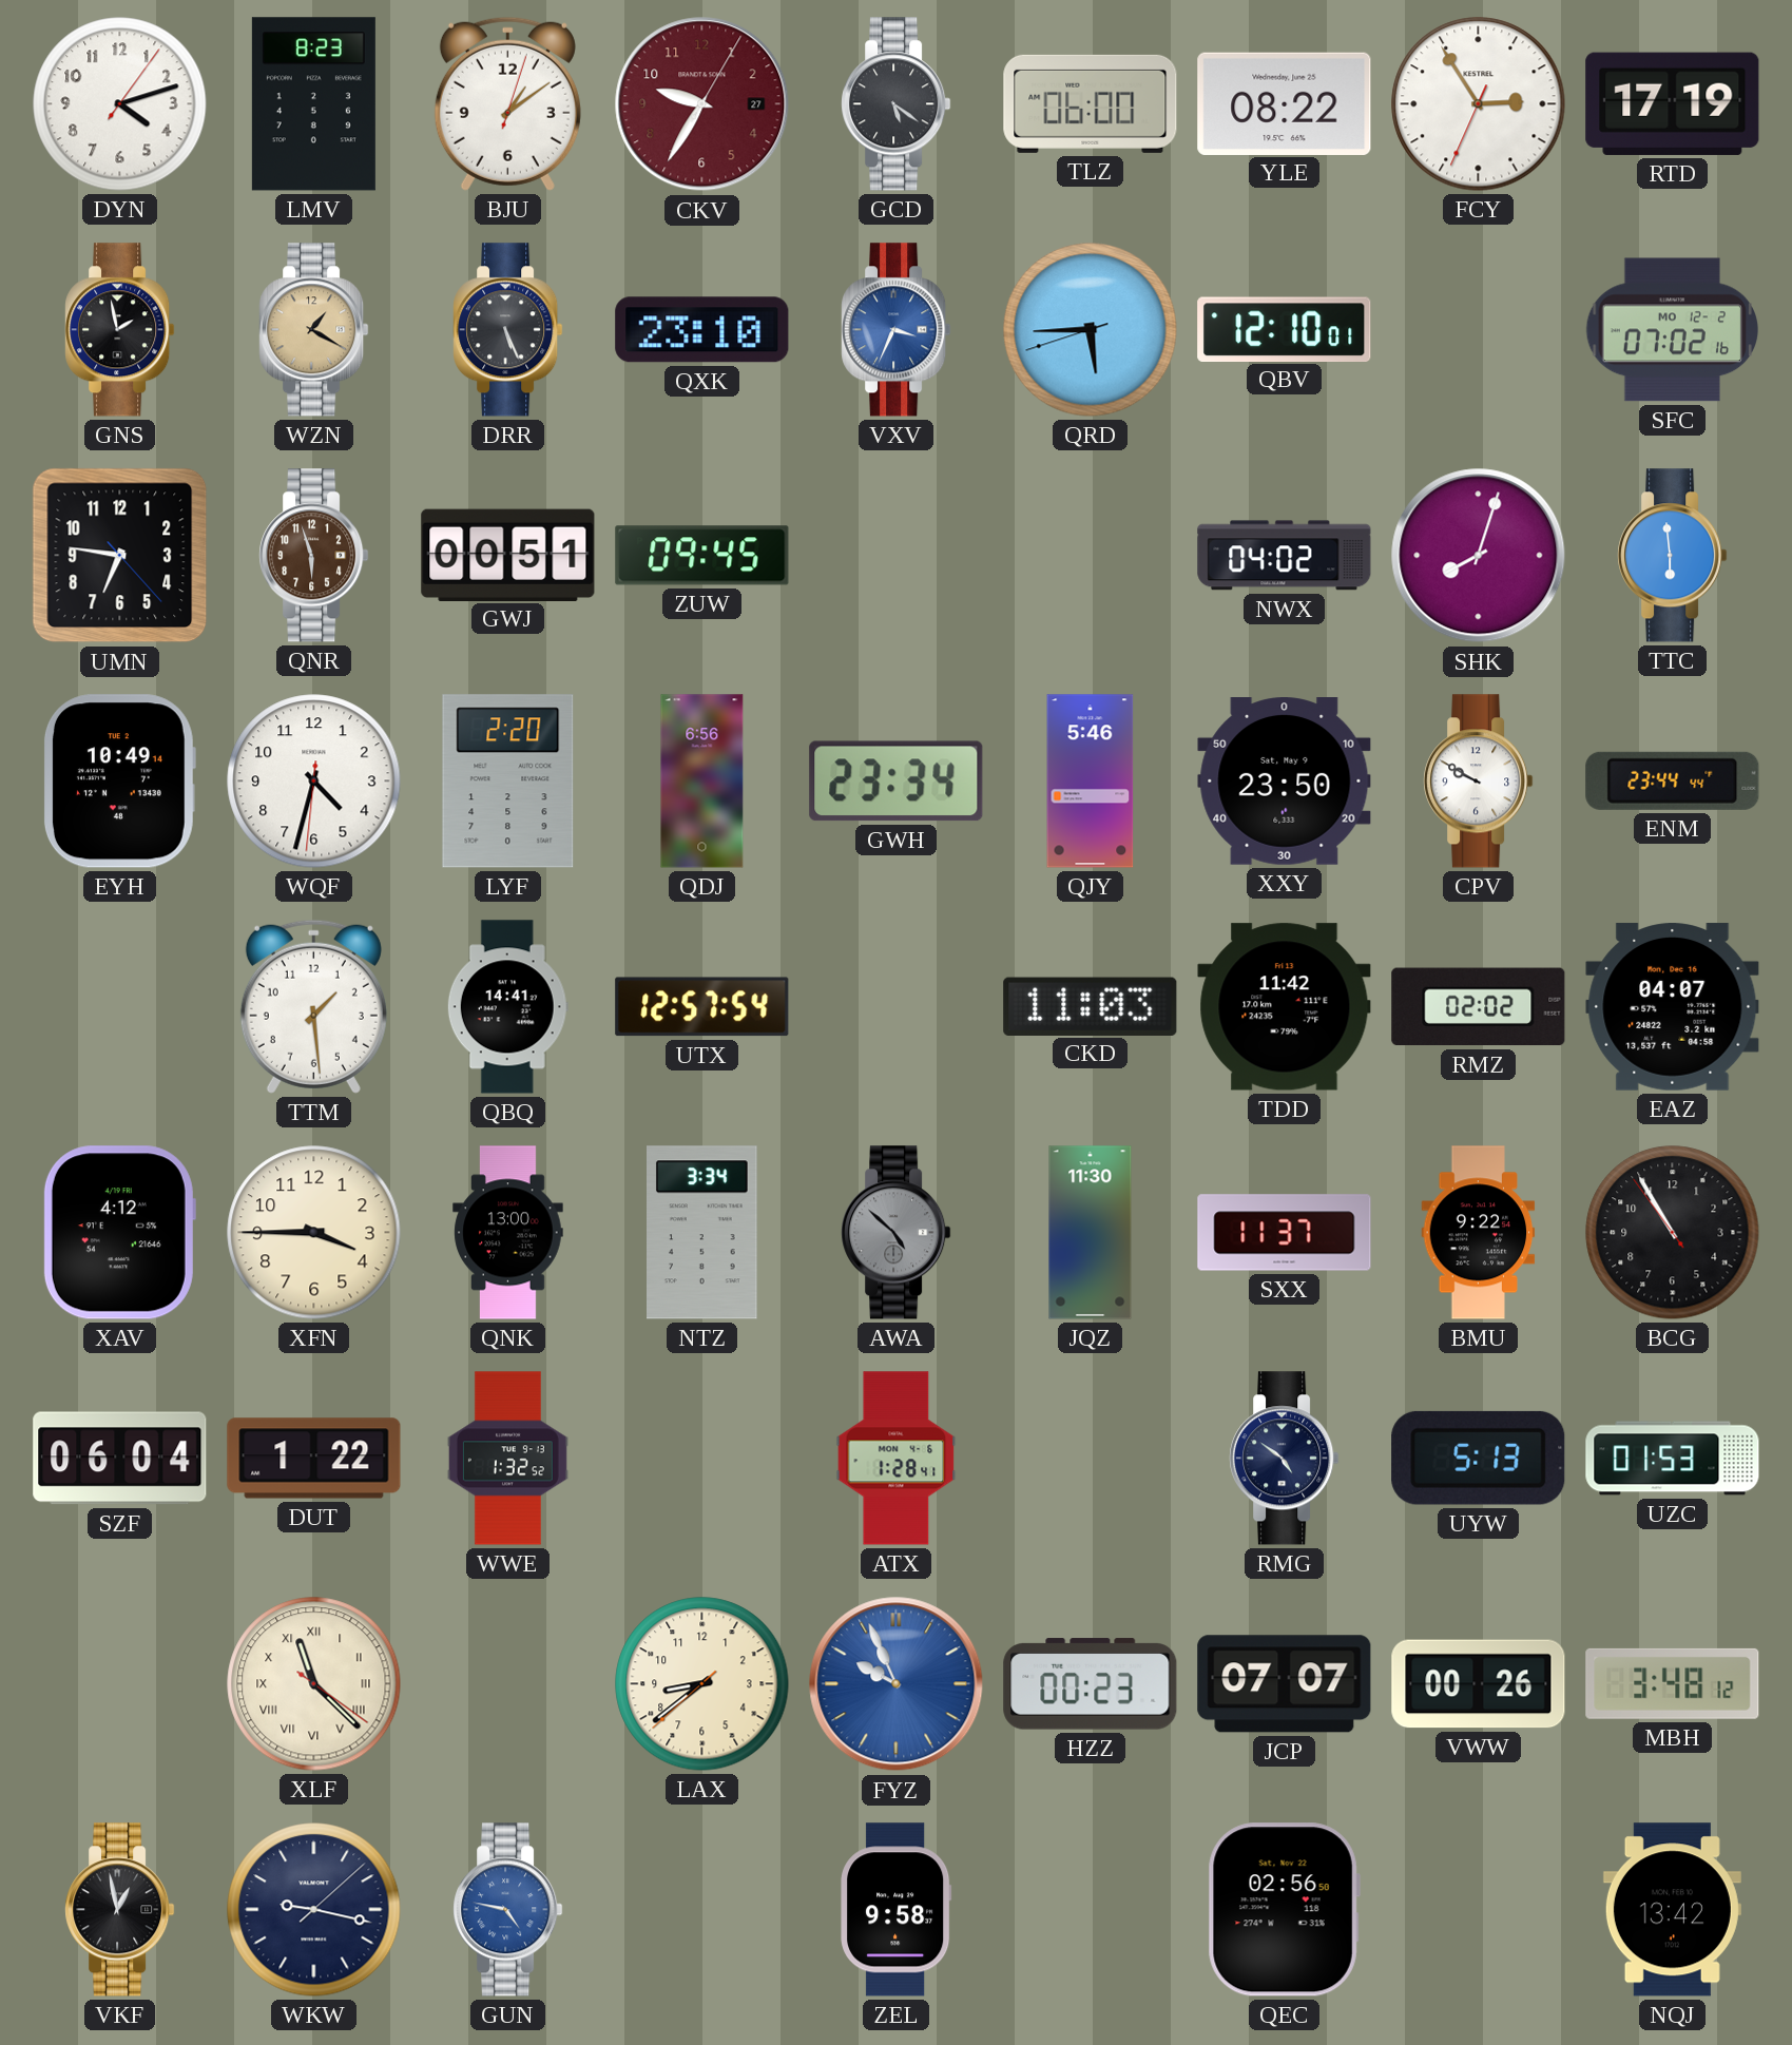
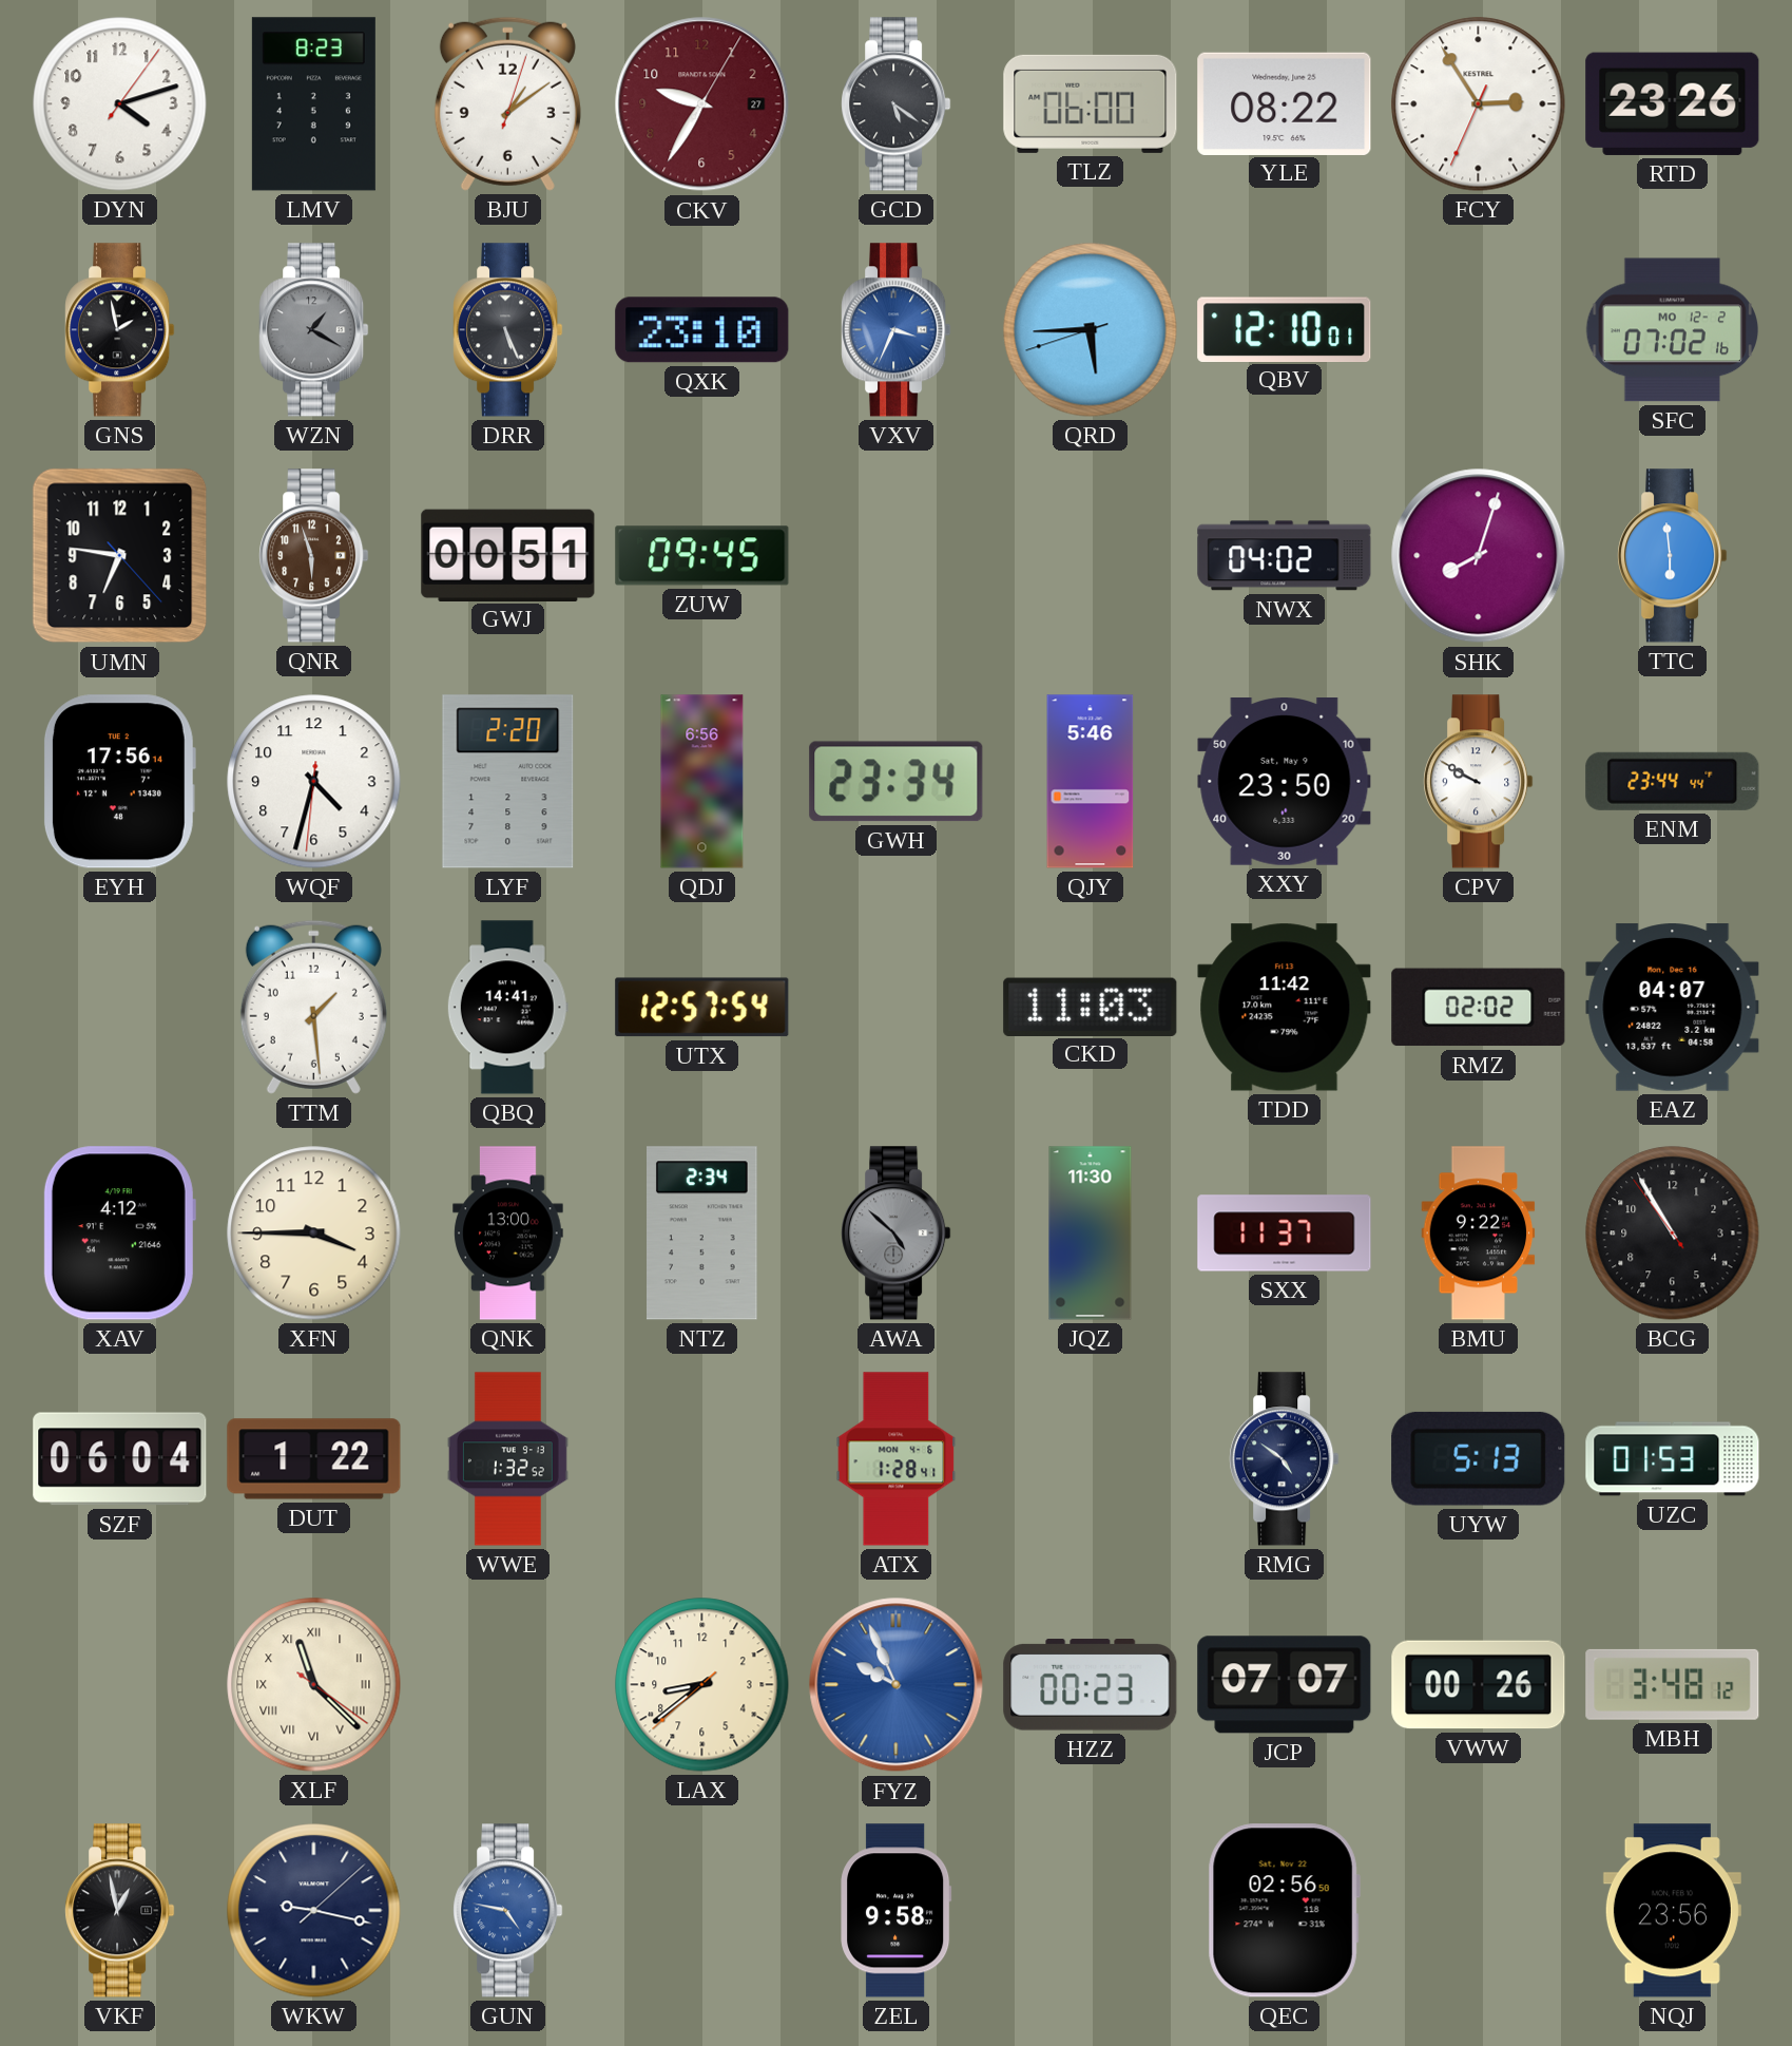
RTD: 17:19 -> 23:26 (1673, 103)
WZN dial: champagne -> grey (314, 330)
EYH: 10:49 -> 17:56 (119, 782)
NTZ: 3:34 -> 2:34 (702, 1234)
NQJ: 13:42 -> 23:56 (1672, 1911)
